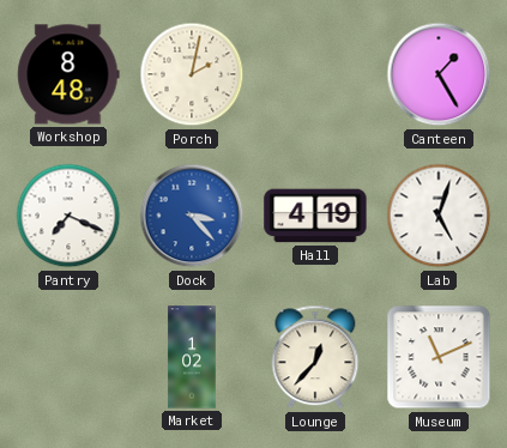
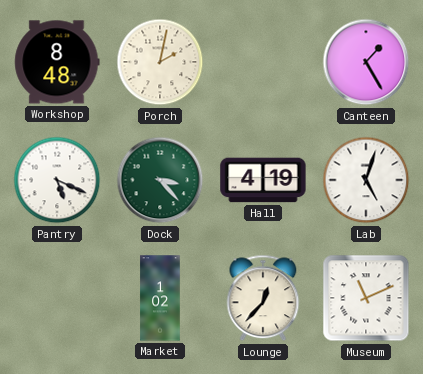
Pantry: 7:19 -> 5:19 (57, 180)
Dock dial: blue -> green (160, 180)
